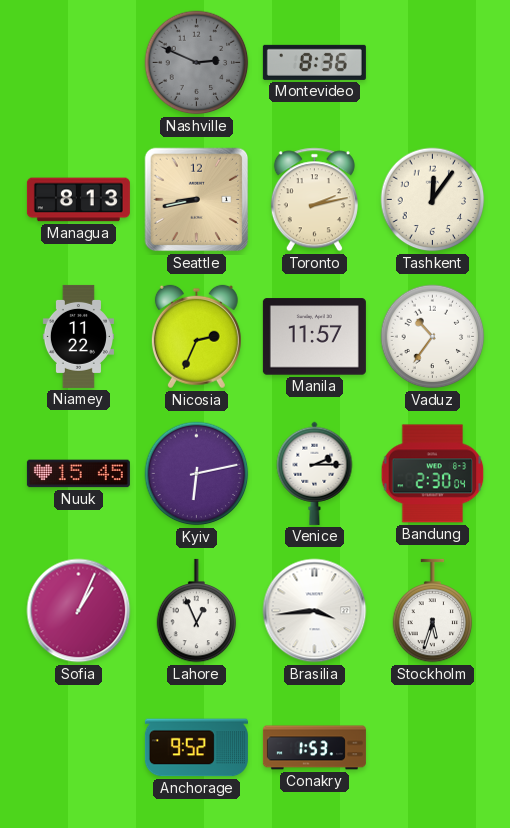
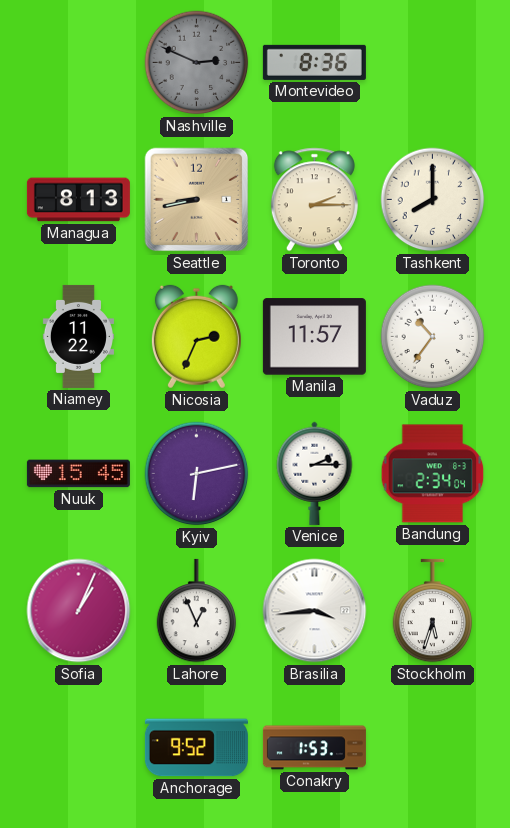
Toronto: 2:13 -> 2:15 (314, 200)
Tashkent: 12:06 -> 8:00 (433, 200)
Bandung: 2:30 -> 2:34 (433, 474)
